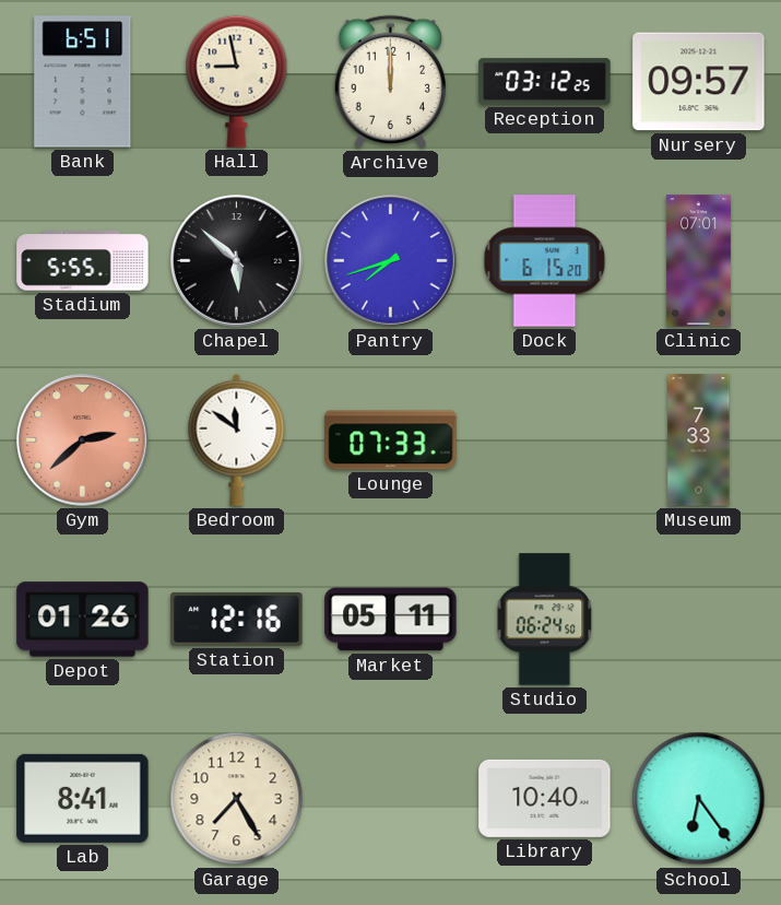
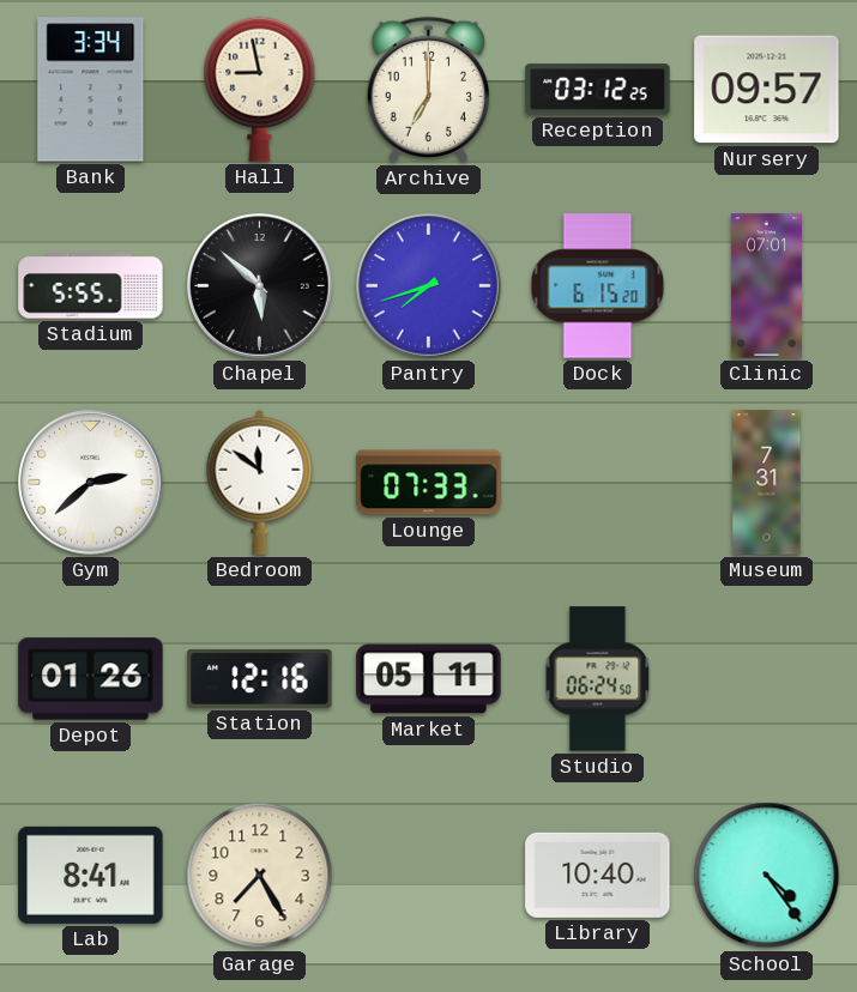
Bank: 6:51 -> 3:34 (91, 90)
Archive: 12:00 -> 7:00 (428, 90)
Gym dial: salmon -> white (91, 483)
Museum: 7:33 -> 7:31 (767, 483)
School: 6:24 -> 4:24 (767, 876)
